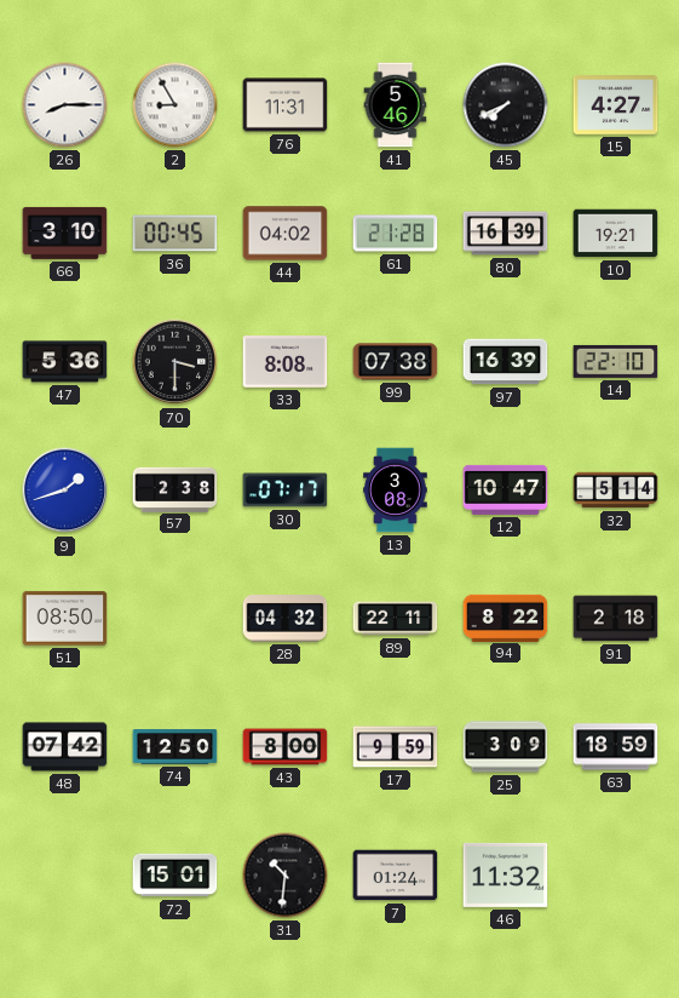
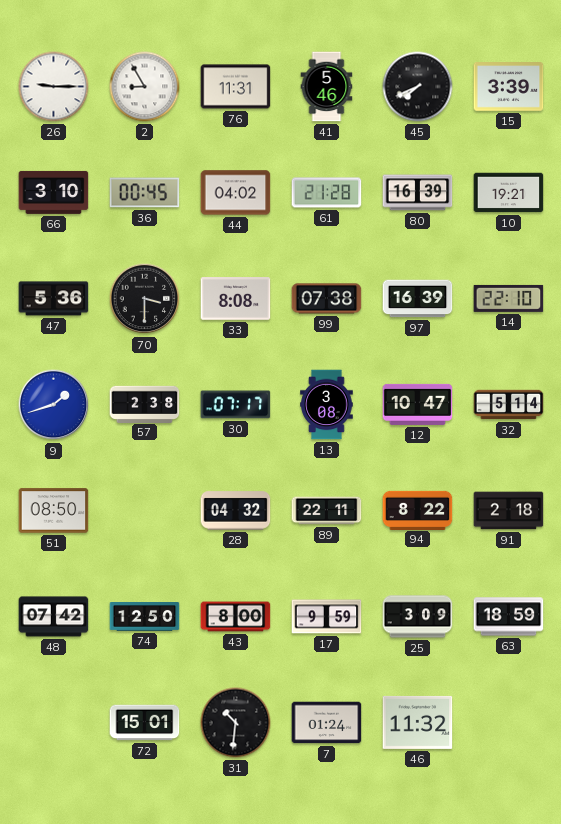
26: 8:15 -> 9:15 (54, 87)
15: 4:27 -> 3:39 (509, 87)
